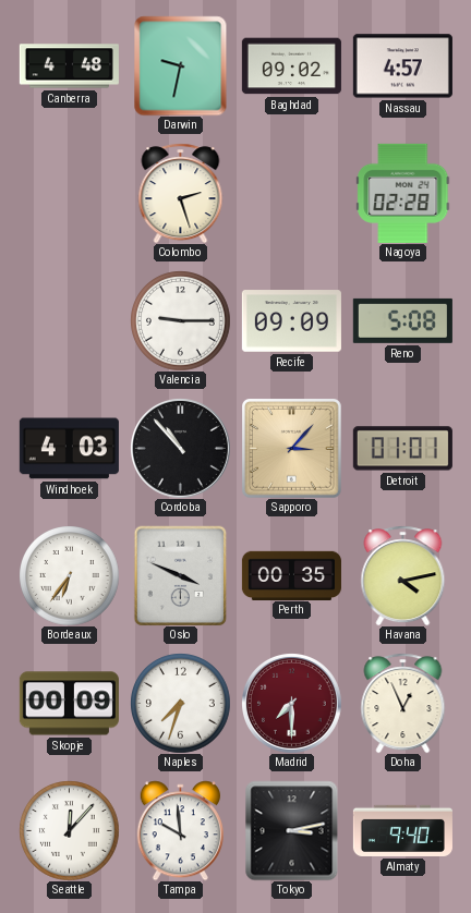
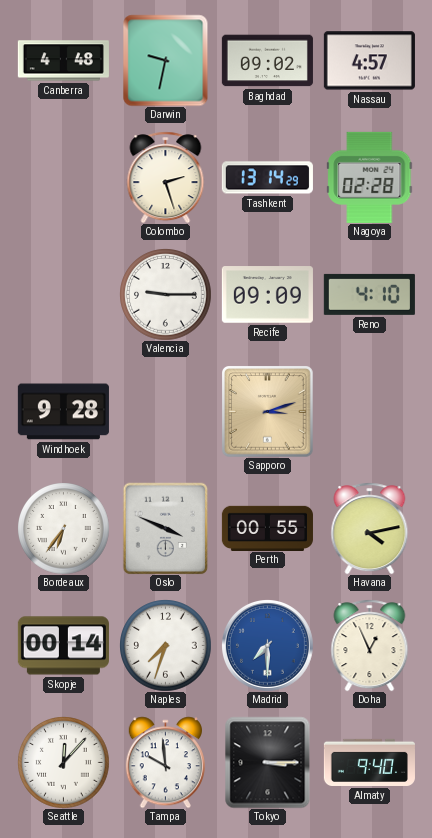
Tashkent: none -> 13:14 (267, 178)
Reno: 5:08 -> 4:10 (369, 294)
Windhoek: 4:03 -> 9:28 (63, 412)
Cordoba: 10:53 -> none (181, 449)
Sapporo: 3:07 -> 3:12 (268, 412)
Detroit: 01:01 -> none (402, 449)
Perth: 00:35 -> 00:55 (267, 528)
Skopje: 00:09 -> 00:14 (63, 646)
Madrid dial: burgundy -> blue (268, 646)
Tokyo: 3:13 -> 3:15 (268, 762)
